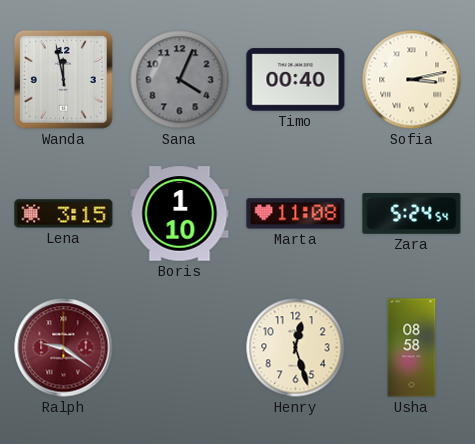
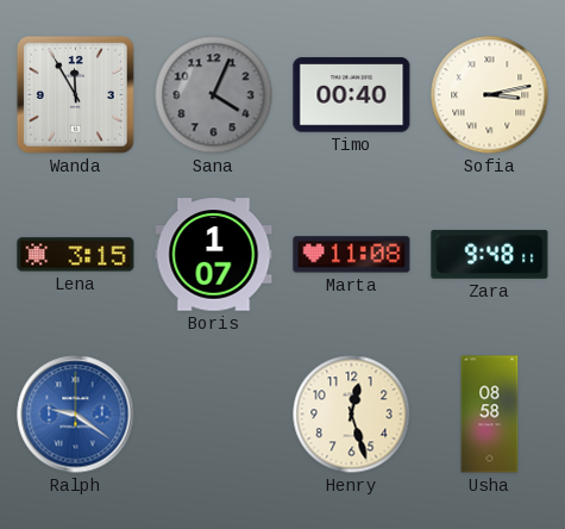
Wanda: 11:58 -> 11:55 (75, 94)
Boris: 1:10 -> 1:07 (214, 255)
Zara: 5:24 -> 9:48 (490, 254)
Ralph dial: burgundy -> blue (76, 415)
